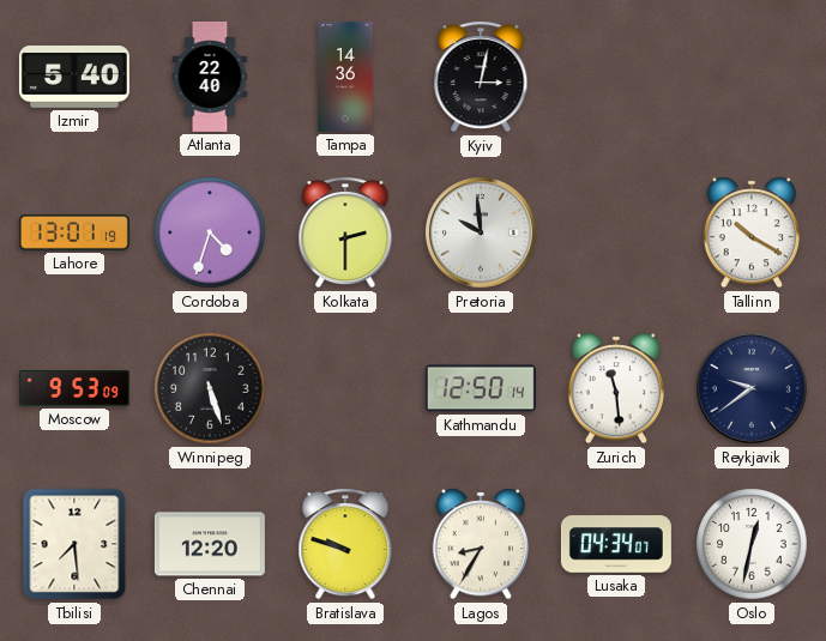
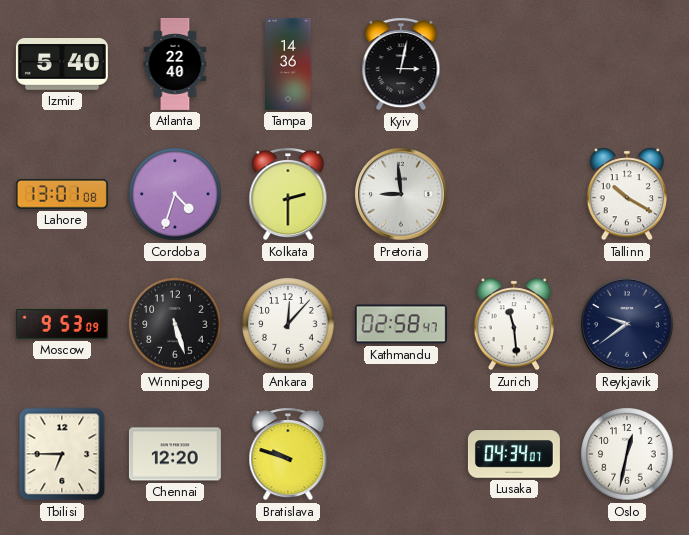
Lahore: 13:01:19 -> 13:01:08 (62, 195)
Pretoria: 9:59 -> 8:59 (401, 194)
Ankara: none -> 12:07 (288, 324)
Kathmandu: 12:50 -> 02:58 (401, 324)
Tbilisi: 7:29 -> 6:45 (62, 454)
Lagos: 8:35 -> none (480, 544)
